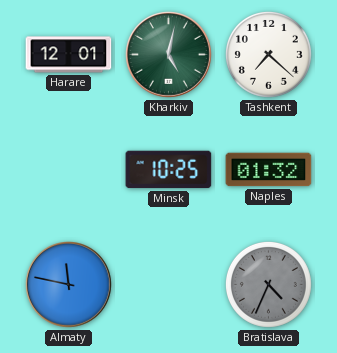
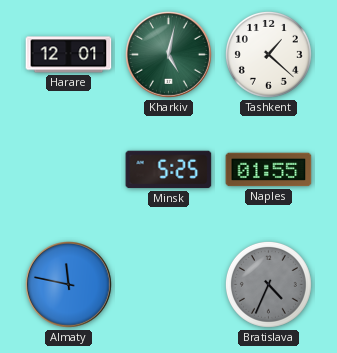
Tashkent: 7:22 -> 1:22 (268, 54)
Minsk: 10:25 -> 5:25 (169, 170)
Naples: 01:32 -> 01:55 (269, 170)
